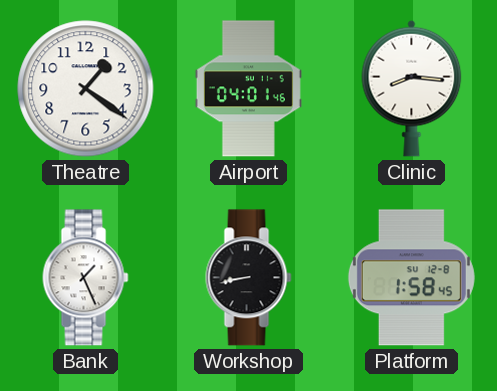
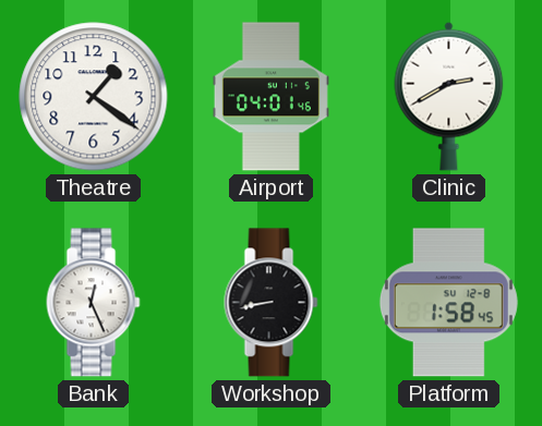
Clinic: 8:16 -> 2:40 (449, 96)
Bank: 1:26 -> 12:26 (94, 303)
